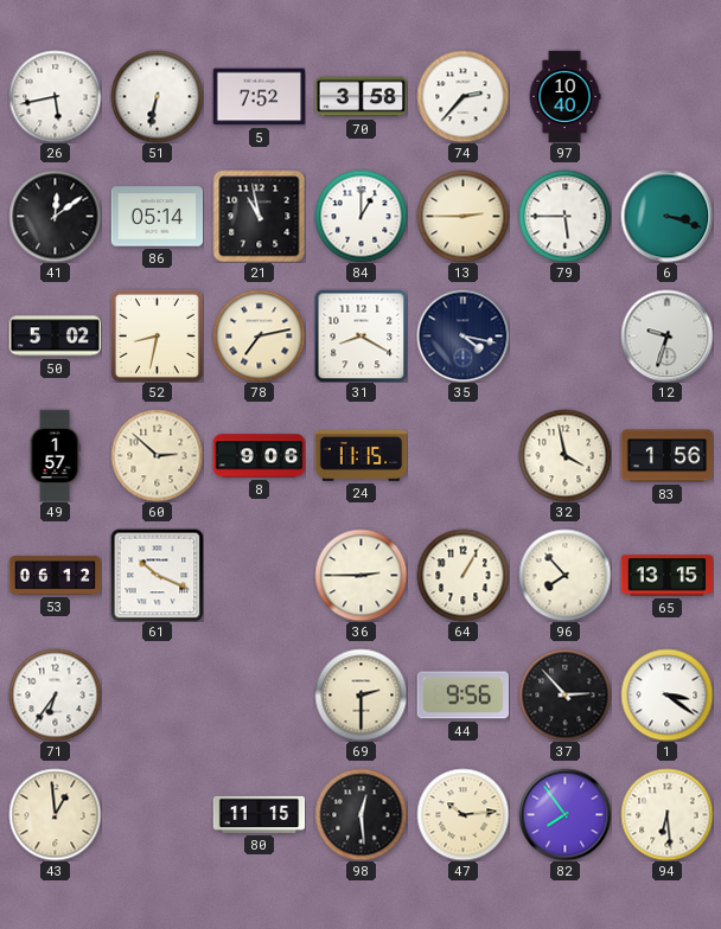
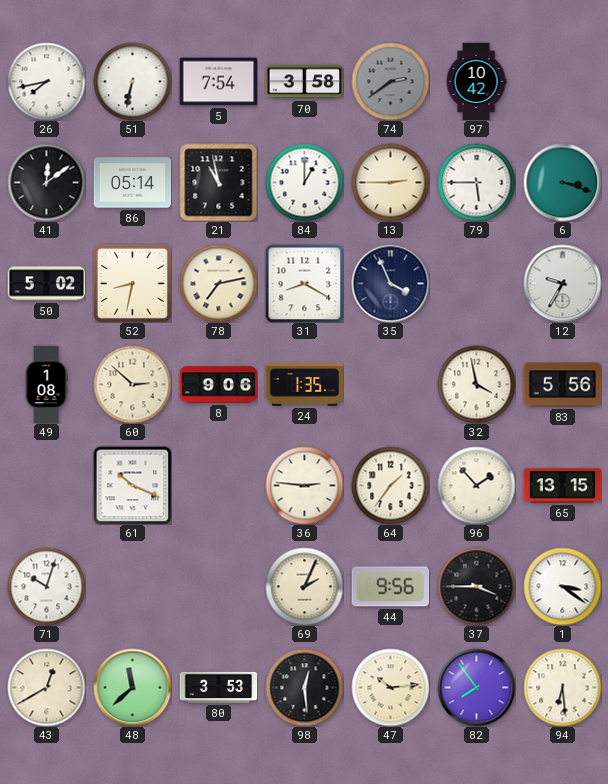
26: 5:43 -> 7:43 (46, 81)
5: 7:52 -> 7:54 (218, 82)
74: 2:37 -> 2:39 (390, 81)
74 dial: white -> grey (390, 81)
97: 10:40 -> 10:42 (476, 81)
35: 4:17 -> 3:56 (390, 283)
12: 9:33 -> 9:35 (562, 283)
49: 1:57 -> 1:08 (46, 384)
24: 11:15 -> 1:35 (304, 384)
83: 1:56 -> 5:56 (562, 385)
53: 06:12 -> none (55, 575)
36: 2:45 -> 2:46 (304, 485)
64: 1:05 -> 1:36 (390, 485)
96: 7:53 -> 1:53 (476, 485)
71: 6:36 -> 10:03 (46, 586)
69: 2:30 -> 2:04 (304, 586)
37: 2:53 -> 3:45 (476, 586)
43: 12:59 -> 12:40 (46, 687)
48: none -> 11:38 (132, 687)
80: 11:15 -> 3:53 (218, 687)
